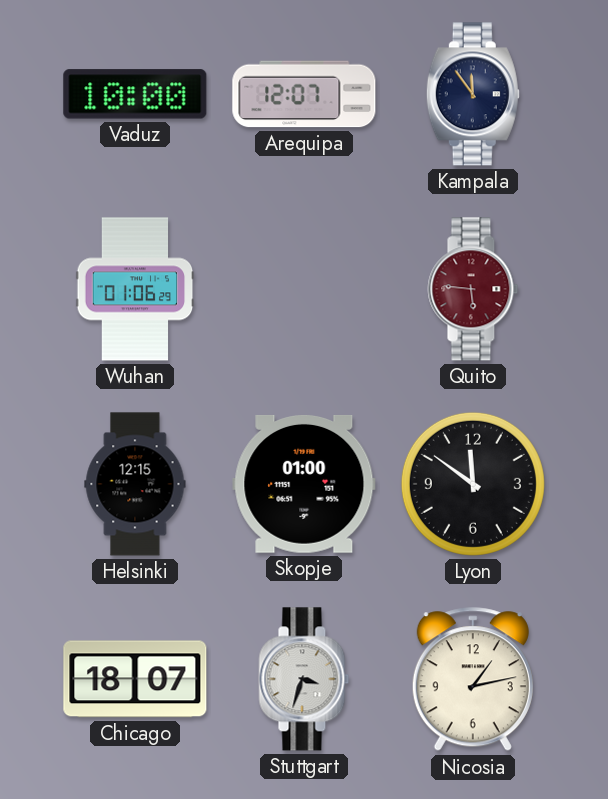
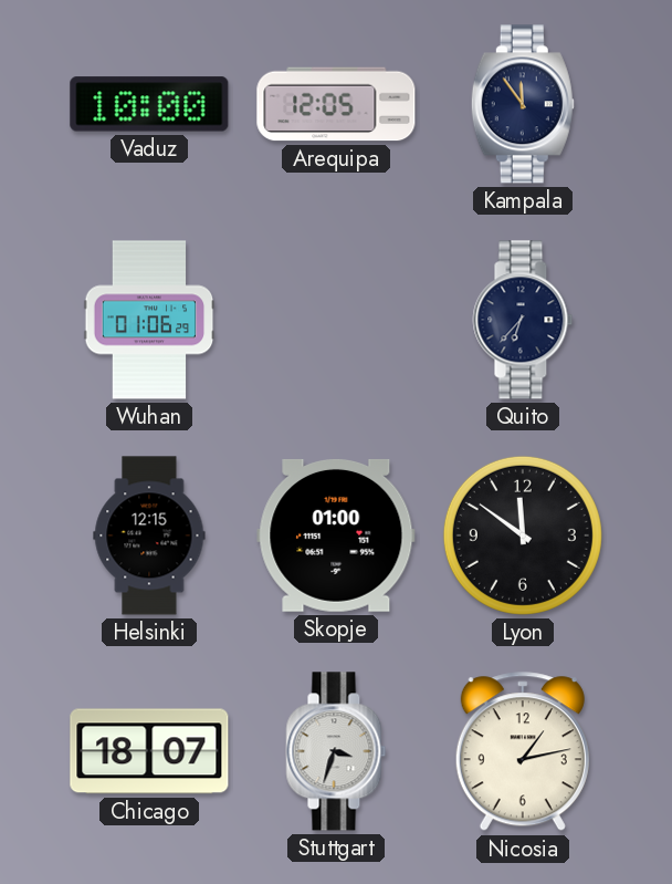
Arequipa: 12:07 -> 12:05 (336, 104)
Quito: 5:46 -> 6:37 (523, 320)
Quito dial: burgundy -> navy (523, 320)
